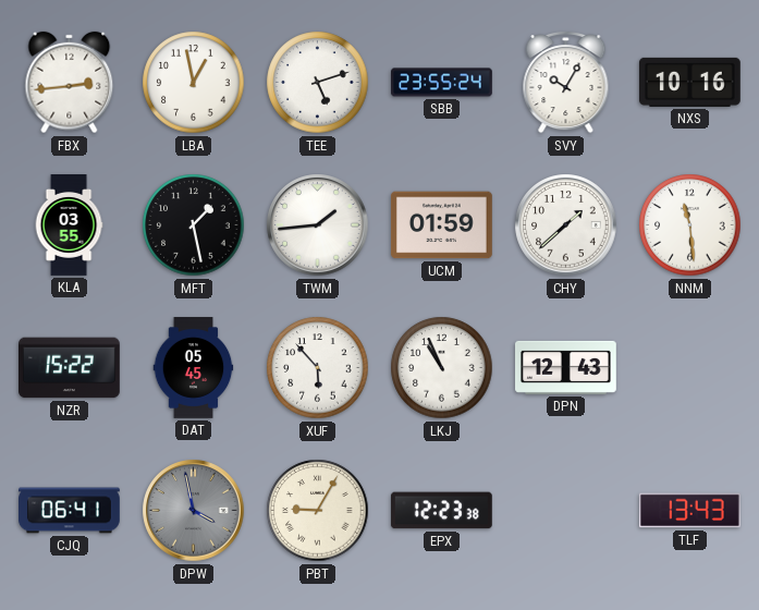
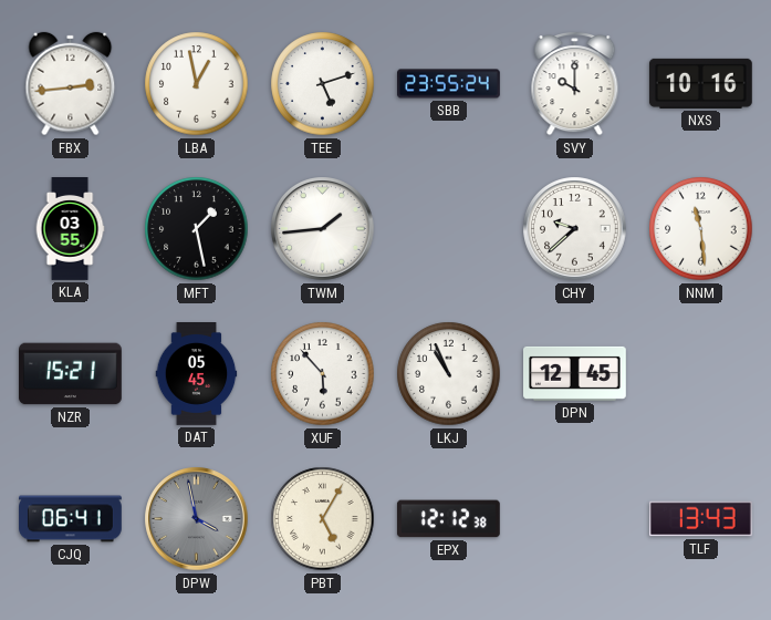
SVY: 10:05 -> 10:00 (575, 84)
UCM: 01:59 -> none (441, 225)
CHY: 1:38 -> 9:38 (575, 229)
NZR: 15:22 -> 15:21 (71, 374)
DPN: 12:43 -> 12:45 (575, 373)
PBT: 9:05 -> 5:05 (323, 519)
EPX: 12:23 -> 12:12 (448, 519)
